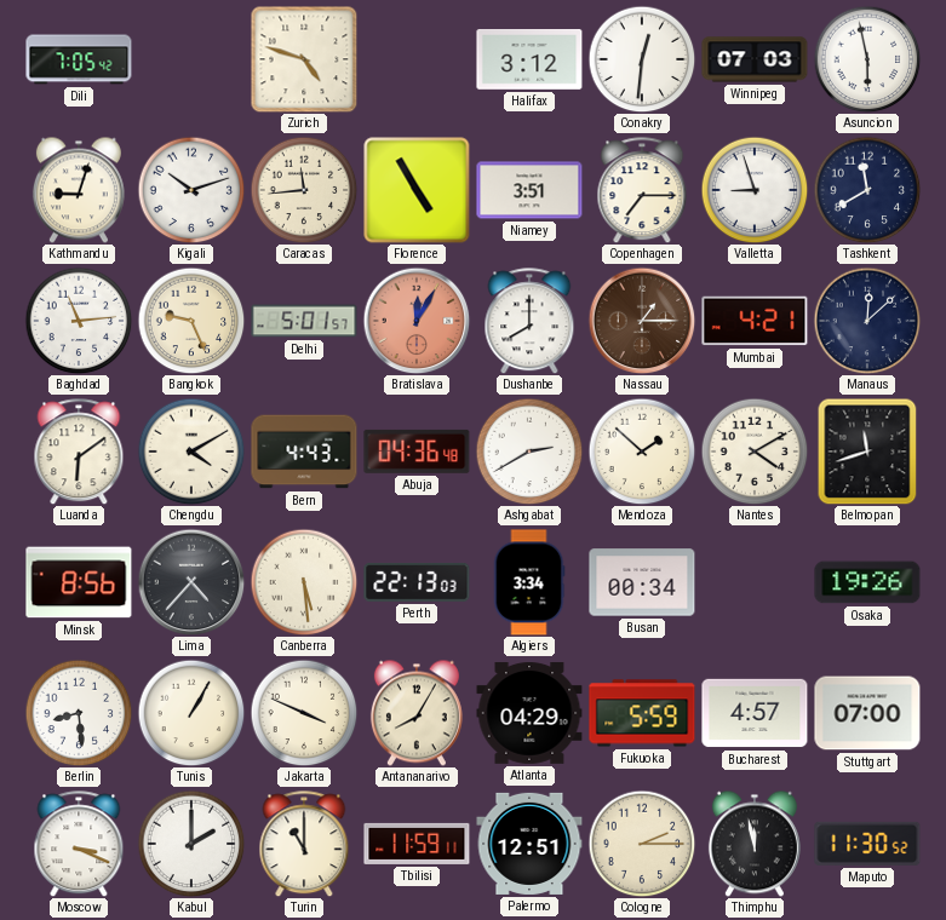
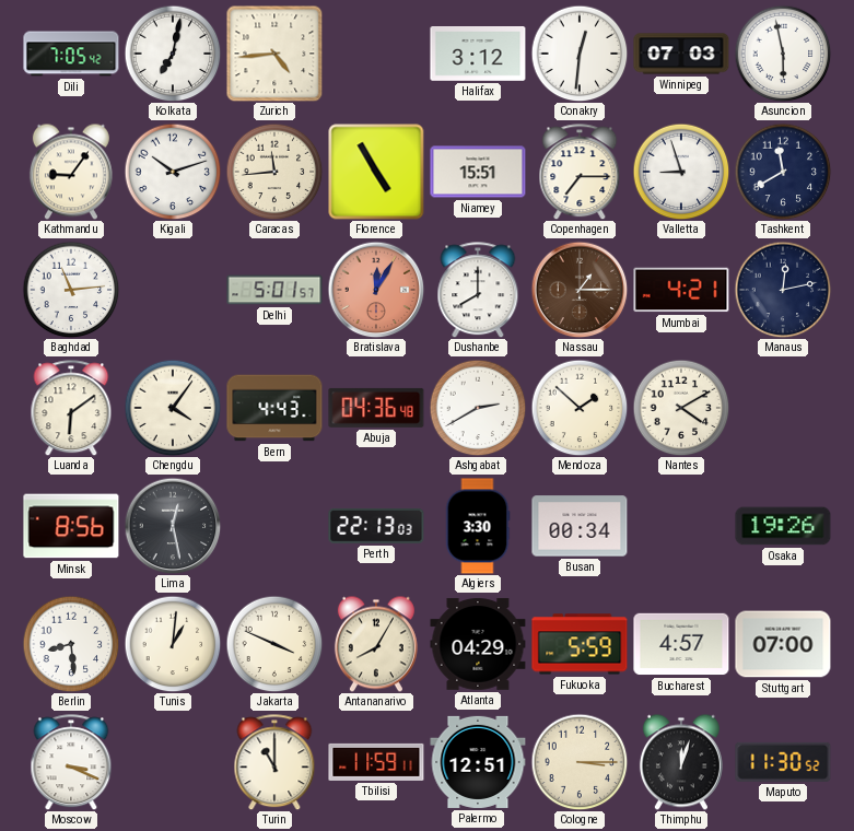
Kolkata: none -> 7:02 (173, 54)
Zurich: 4:48 -> 4:44 (274, 54)
Kathmandu: 9:03 -> 9:06 (71, 172)
Niamey: 3:51 -> 15:51 (478, 172)
Bangkok: 9:26 -> none (191, 321)
Manaus: 12:08 -> 12:13 (783, 290)
Chengdu: 4:10 -> 4:06 (173, 408)
Belmopan: 11:42 -> none (867, 452)
Lima: 4:37 -> 12:28 (173, 526)
Canberra: 5:29 -> none (304, 582)
Algiers: 3:34 -> 3:30 (478, 526)
Tunis: 1:05 -> 1:01 (173, 644)
Kabul: 2:00 -> none (191, 844)
Cologne: 2:15 -> 3:15 (580, 762)
Thimphu: 11:58 -> 12:03 (681, 762)
